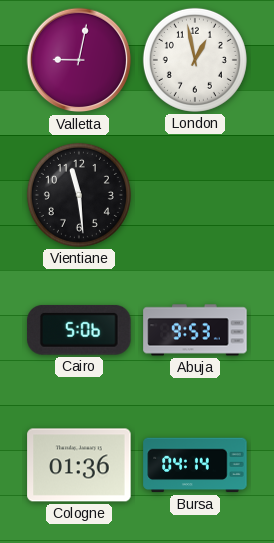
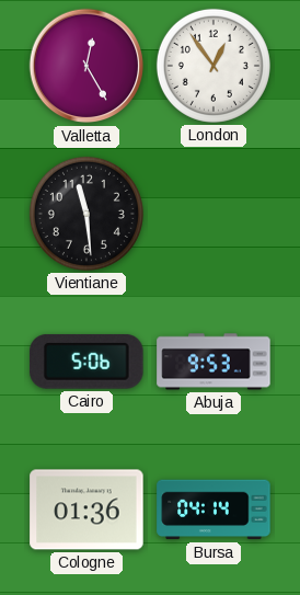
Valletta: 9:02 -> 12:25 (86, 66)
London: 12:58 -> 12:54 (214, 66)
